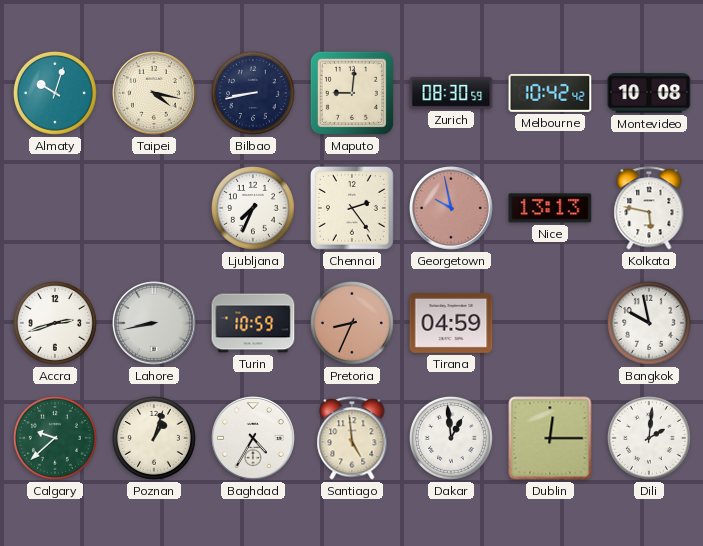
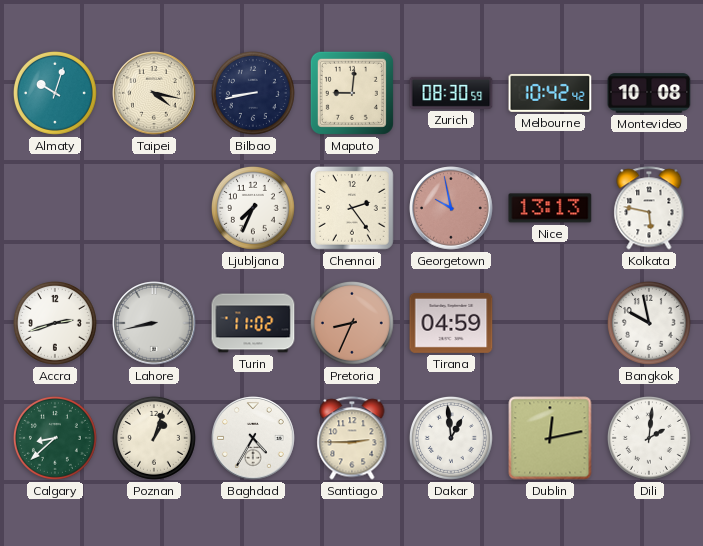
Turin: 10:59 -> 11:02 (253, 323)
Calgary: 9:38 -> 8:38 (55, 438)
Santiago: 4:59 -> 2:45 (352, 438)
Dublin: 12:15 -> 12:13 (550, 438)
